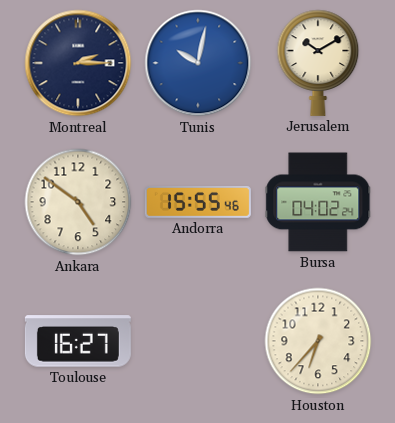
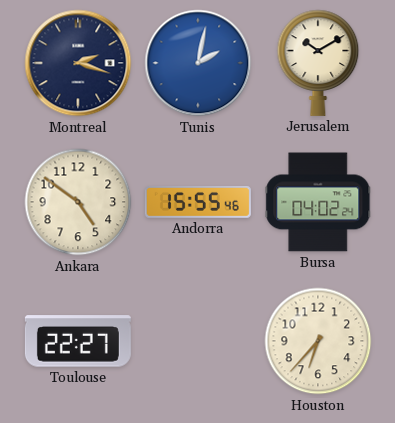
Montreal: 2:15 -> 2:18 (78, 63)
Tunis: 10:02 -> 2:02 (198, 63)
Toulouse: 16:27 -> 22:27 (78, 341)
